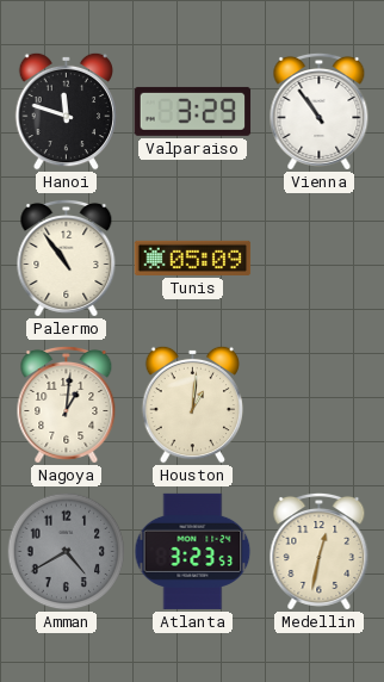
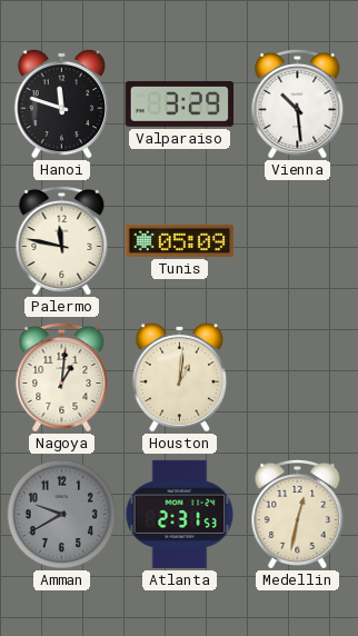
Vienna: 10:54 -> 10:29 (298, 105)
Palermo: 10:54 -> 11:47 (62, 241)
Amman: 4:40 -> 9:40 (62, 515)
Atlanta: 3:23 -> 2:31 (180, 514)
